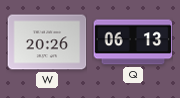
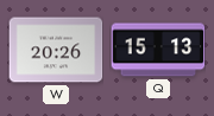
Q: 06:13 -> 15:13 (158, 50)
